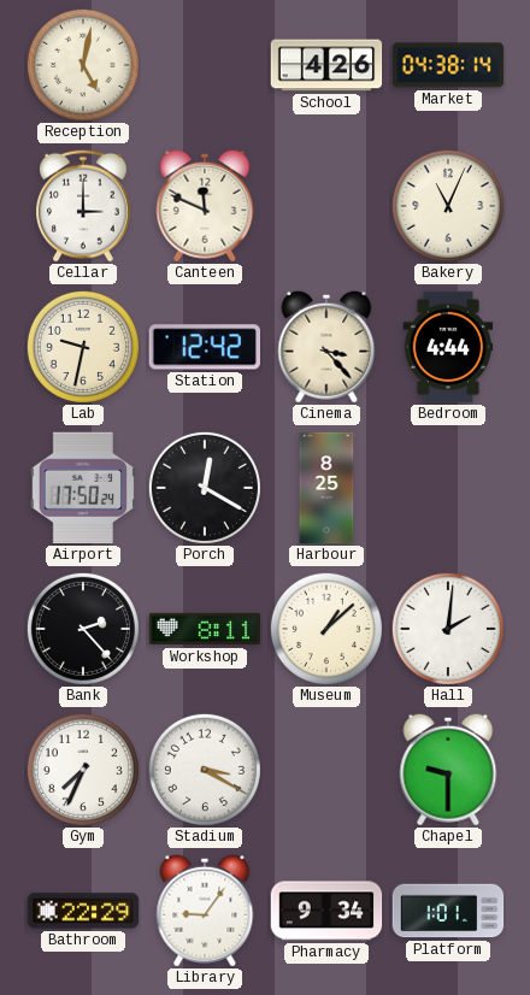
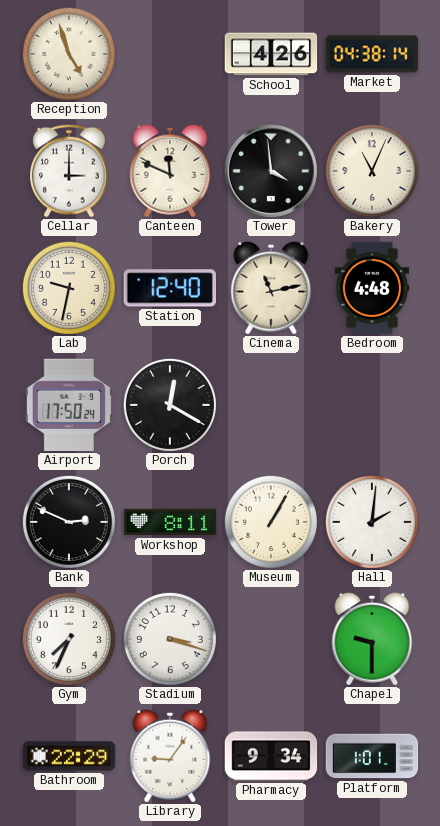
Reception: 5:02 -> 4:57 (69, 54)
Tower: none -> 3:59 (271, 171)
Station: 12:42 -> 12:40 (169, 288)
Cinema: 3:23 -> 11:13 (271, 288)
Bedroom: 4:44 -> 4:48 (372, 288)
Harbour: 8:25 -> none (326, 488)
Bank: 2:23 -> 2:49 (69, 522)
Museum: 1:08 -> 1:05 (271, 522)
Stadium: 3:20 -> 3:18 (170, 639)
